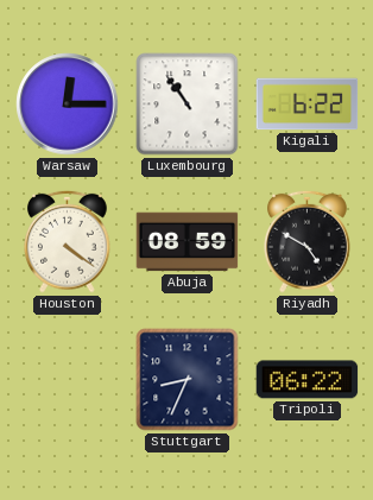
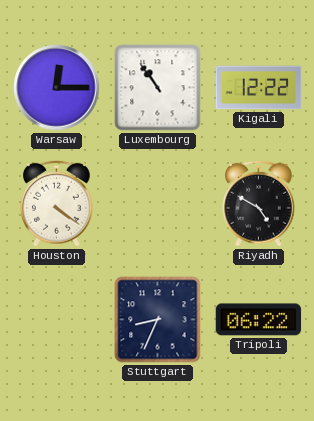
Kigali: 6:22 -> 12:22 (259, 88)
Abuja: 08:59 -> none (188, 242)
